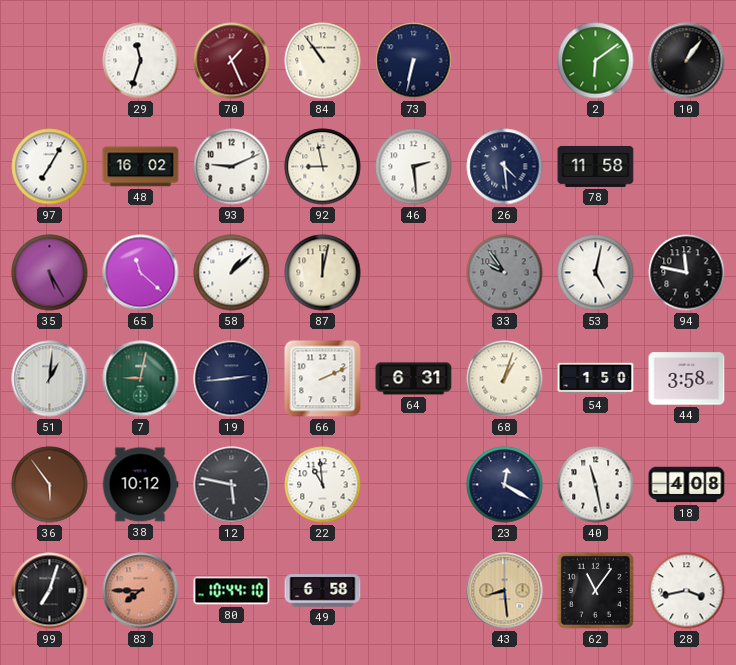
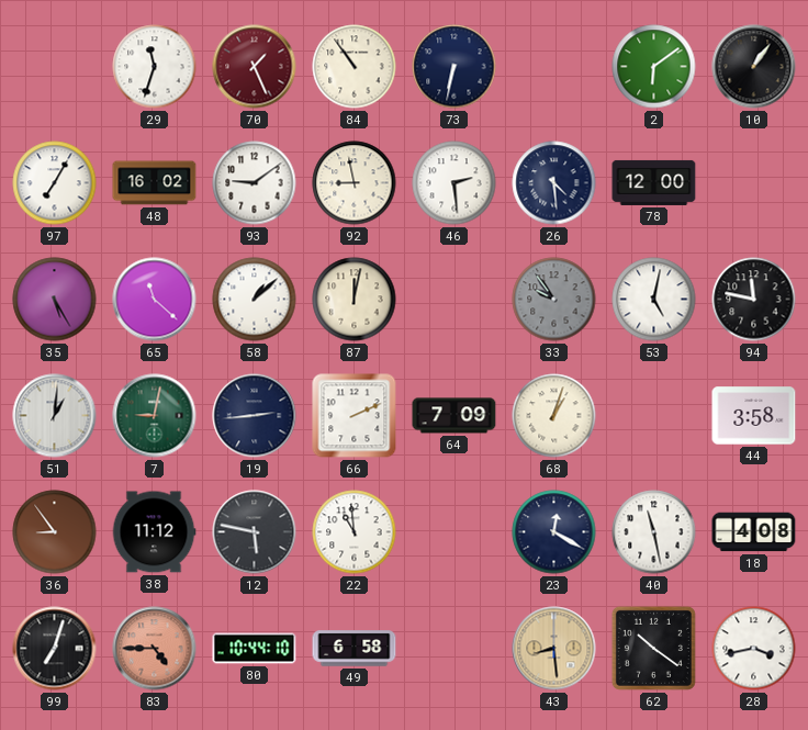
93: 9:11 -> 9:09 (255, 183)
78: 11:58 -> 12:00 (654, 182)
64: 6:31 -> 7:09 (454, 416)
54: 1:50 -> none (596, 379)
36: 5:54 -> 8:54 (55, 532)
38: 10:12 -> 11:12 (154, 532)
83: 7:45 -> 4:45 (155, 649)
62: 11:06 -> 10:21 (653, 648)
